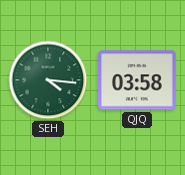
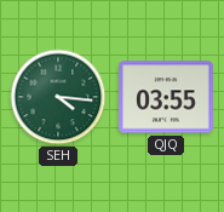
QJQ: 03:58 -> 03:55 (166, 97)
